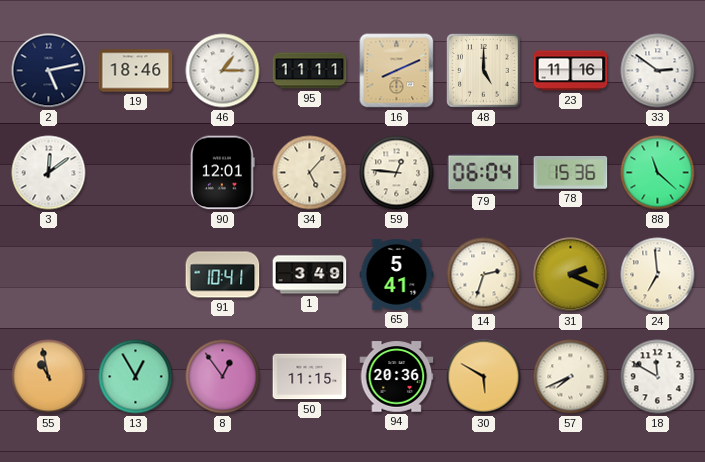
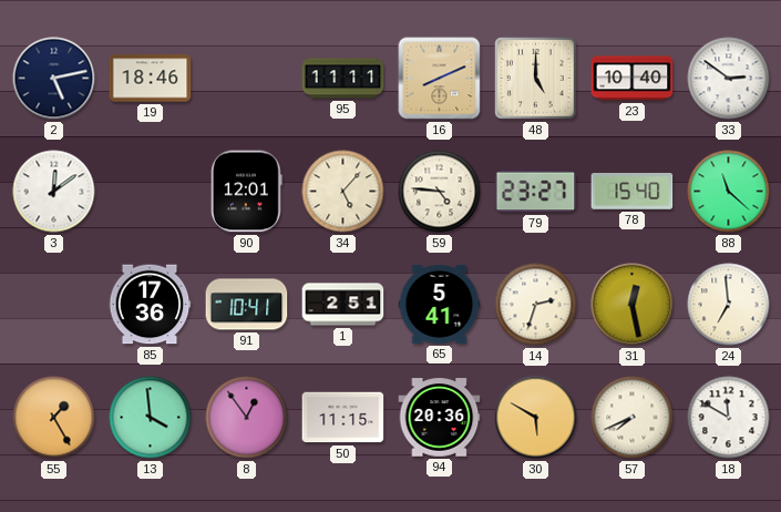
46: 1:15 -> none (223, 71)
23: 11:16 -> 10:40 (633, 79)
59: 12:46 -> 4:46 (440, 192)
79: 06:04 -> 23:27 (536, 192)
78: 15:36 -> 15:40 (633, 192)
85: none -> 17:36 (150, 305)
1: 3:49 -> 2:51 (343, 305)
31: 2:19 -> 12:28 (633, 305)
55: 10:58 -> 1:25 (54, 418)
13: 12:55 -> 3:59 (151, 418)
